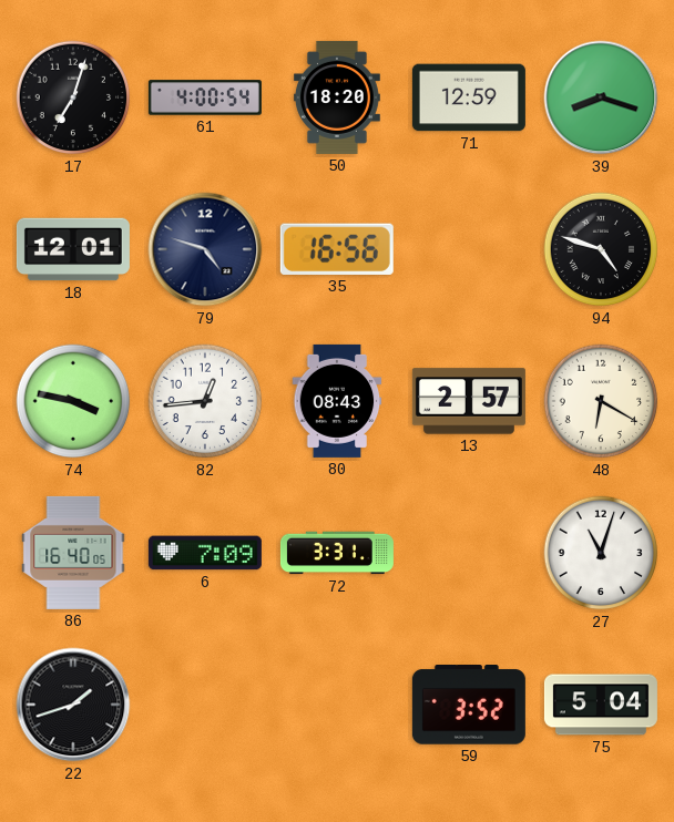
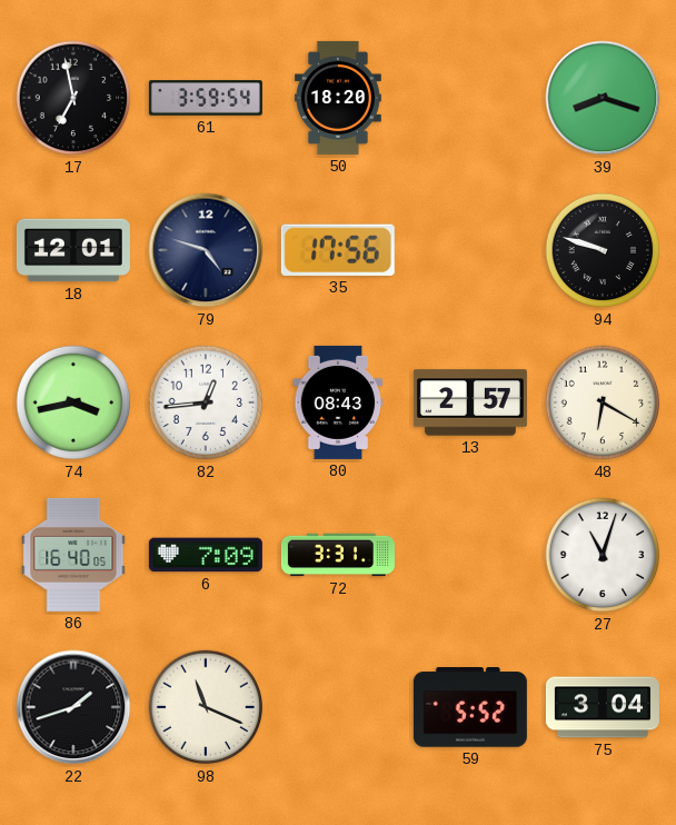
17: 7:03 -> 6:58 (73, 98)
61: 4:00 -> 3:59 (206, 98)
71: 12:59 -> none (469, 97)
35: 16:56 -> 17:56 (338, 250)
94: 4:48 -> 9:48 (603, 250)
74: 3:47 -> 3:43 (73, 402)
98: none -> 11:19 (206, 707)
59: 3:52 -> 5:52 (470, 708)
75: 5:04 -> 3:04 (603, 707)
